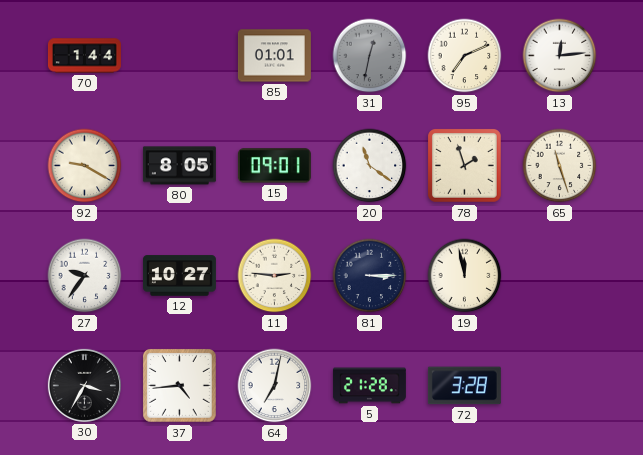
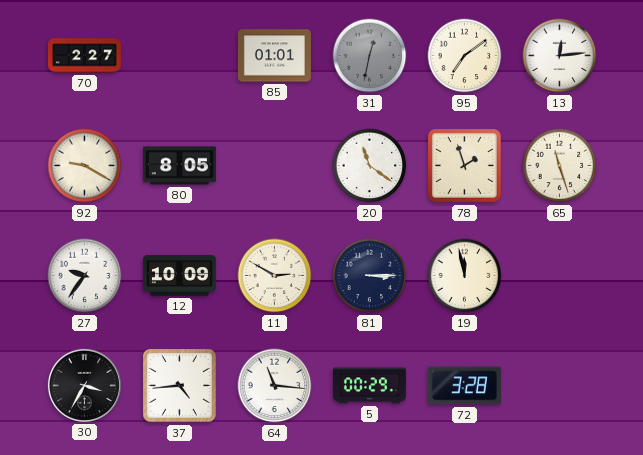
70: 1:44 -> 2:27 (84, 56)
95: 7:11 -> 7:09 (465, 56)
15: 09:01 -> none (274, 166)
12: 10:27 -> 10:09 (179, 276)
11: 2:46 -> 2:50 (275, 276)
64: 7:02 -> 11:16 (275, 386)
5: 21:28 -> 00:29 (369, 386)
